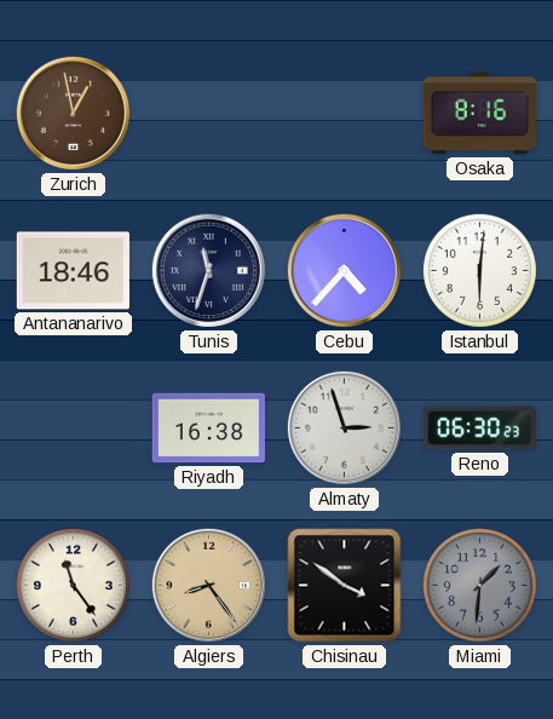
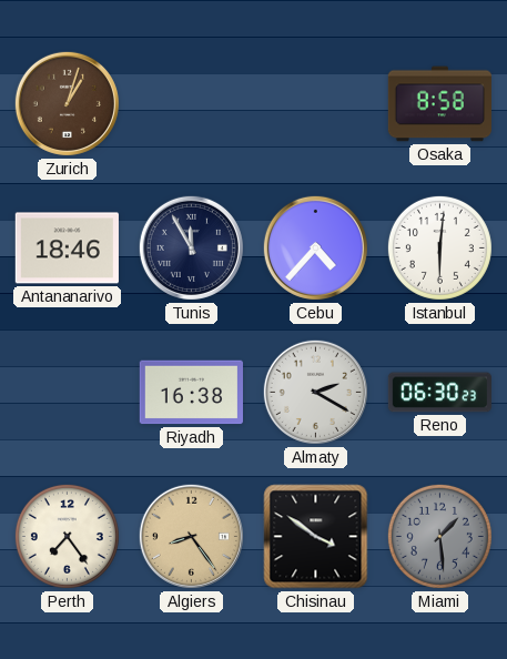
Zurich: 12:58 -> 1:03 (67, 103)
Osaka: 8:16 -> 8:58 (440, 104)
Tunis: 11:33 -> 11:55 (191, 247)
Almaty: 2:57 -> 2:20 (315, 392)
Perth: 11:24 -> 7:24 (67, 536)
Miami: 1:31 -> 1:29 (439, 536)
